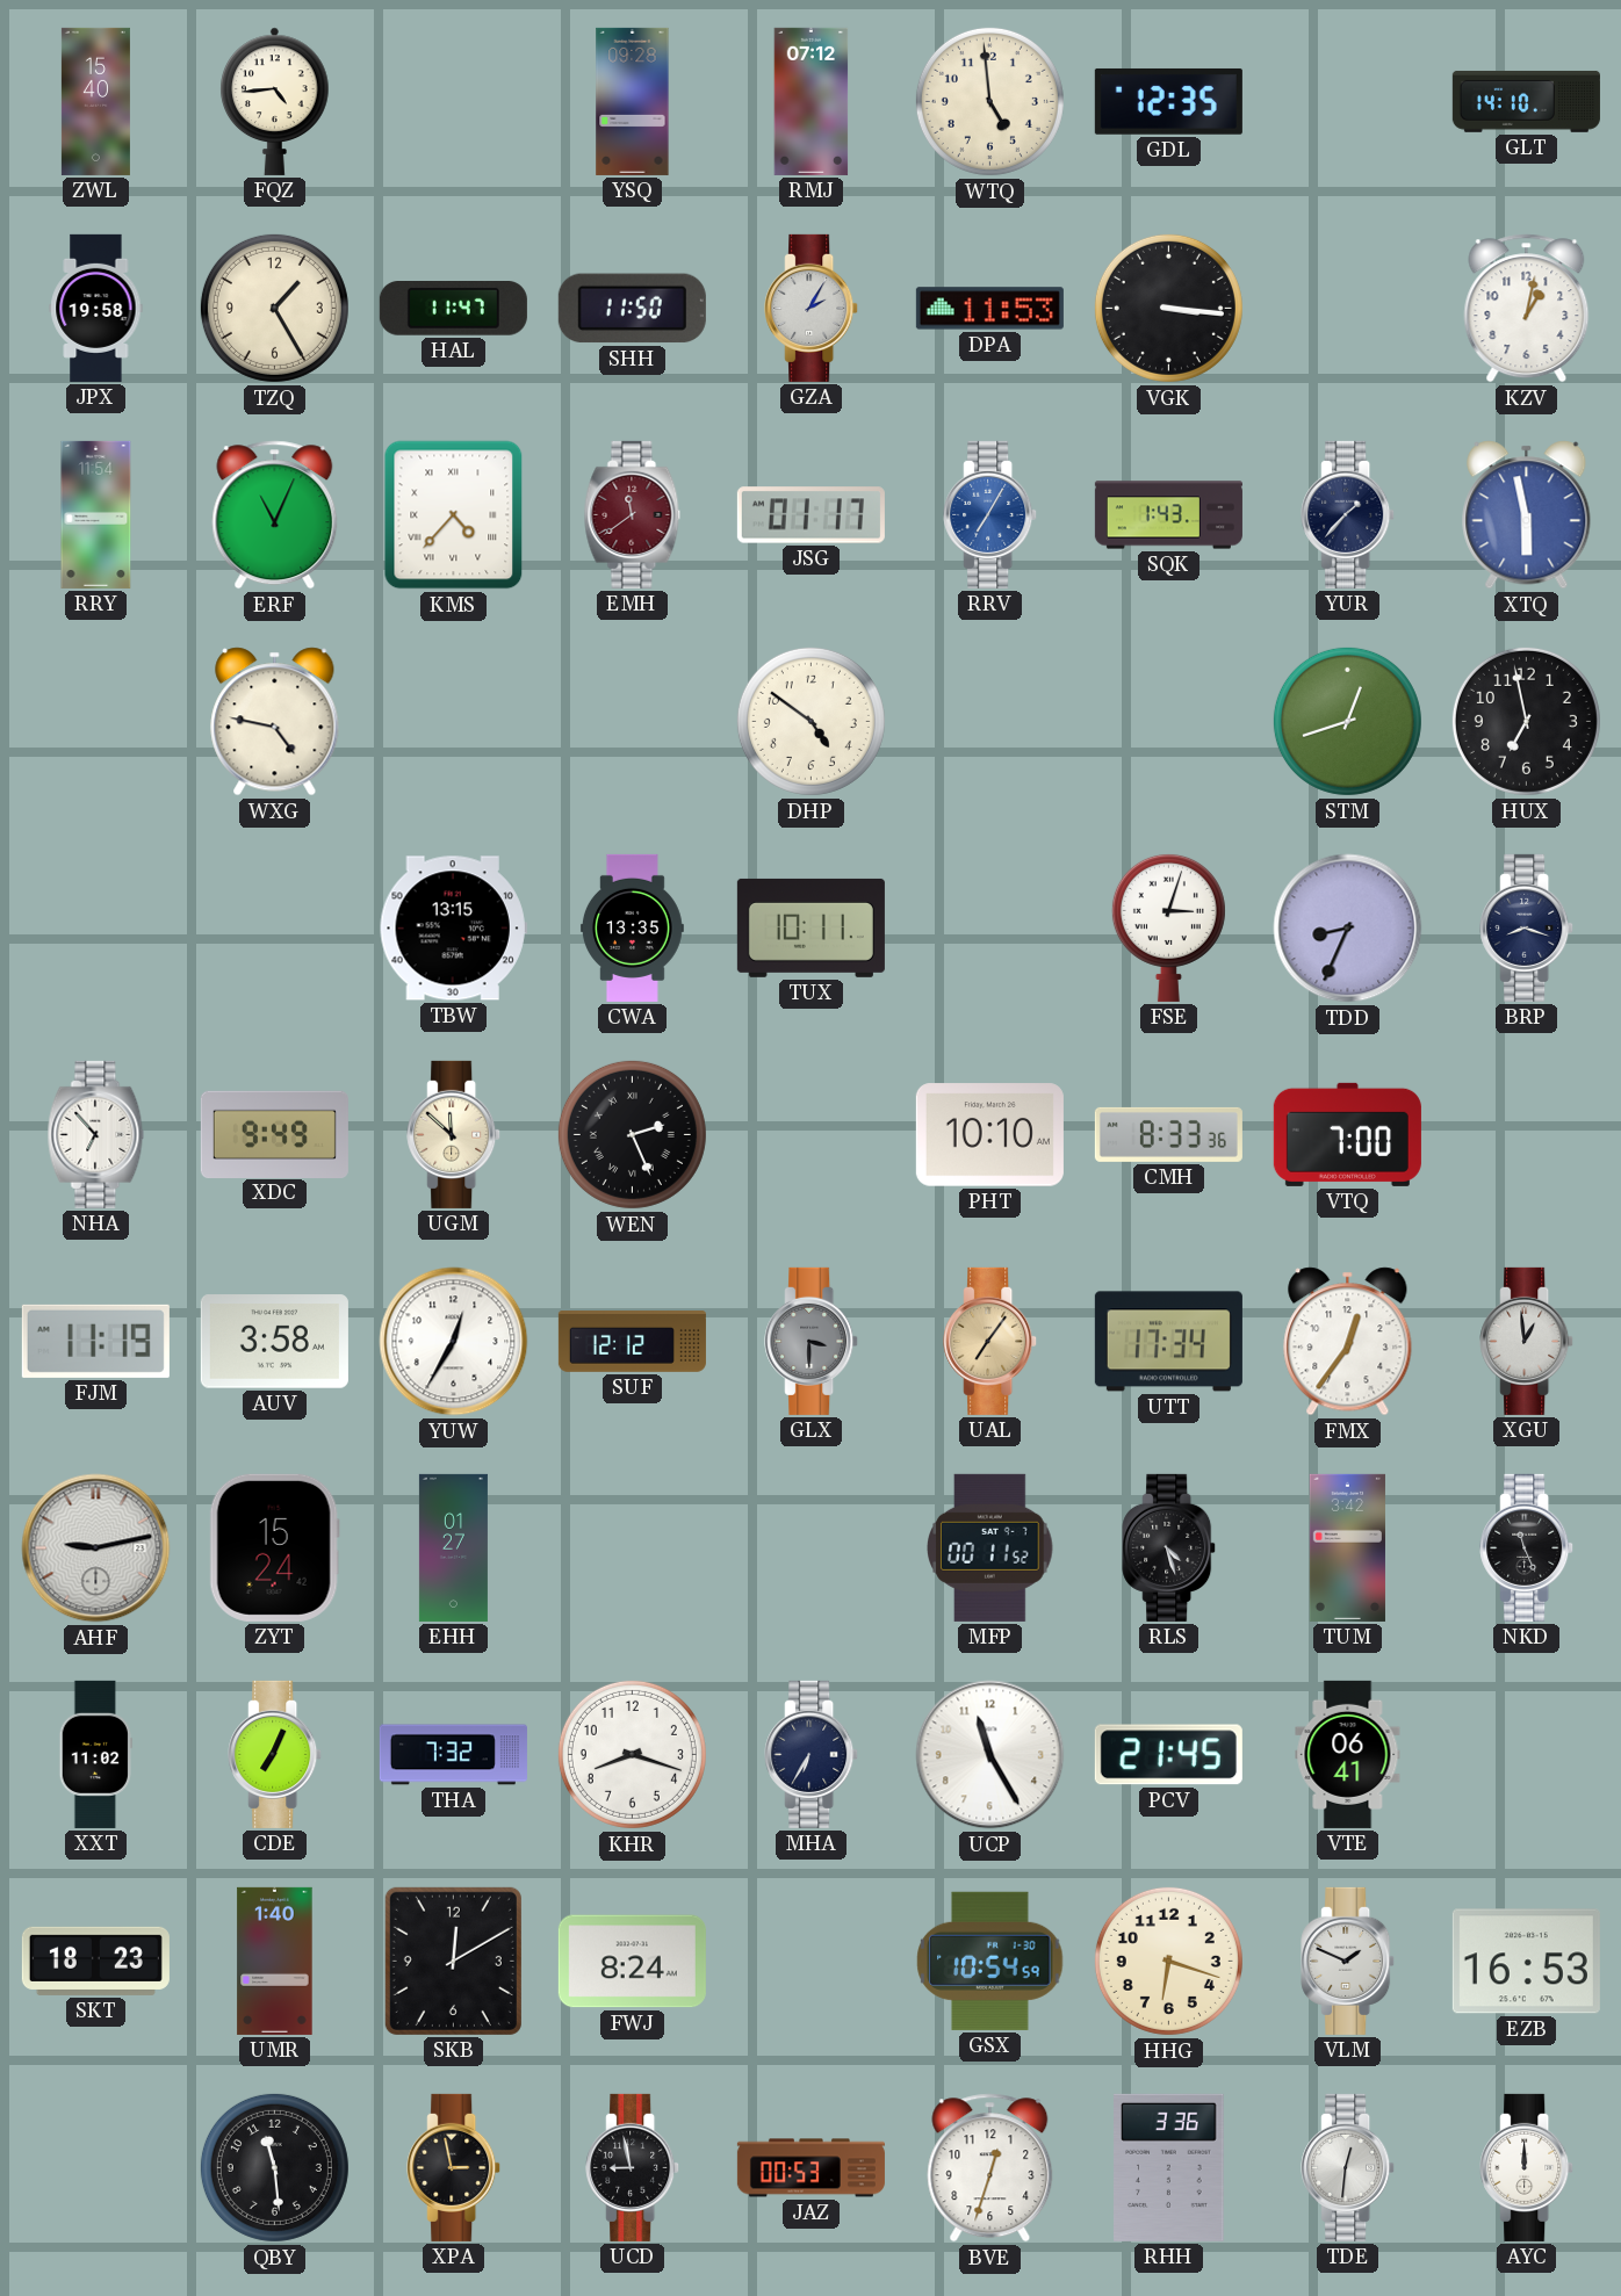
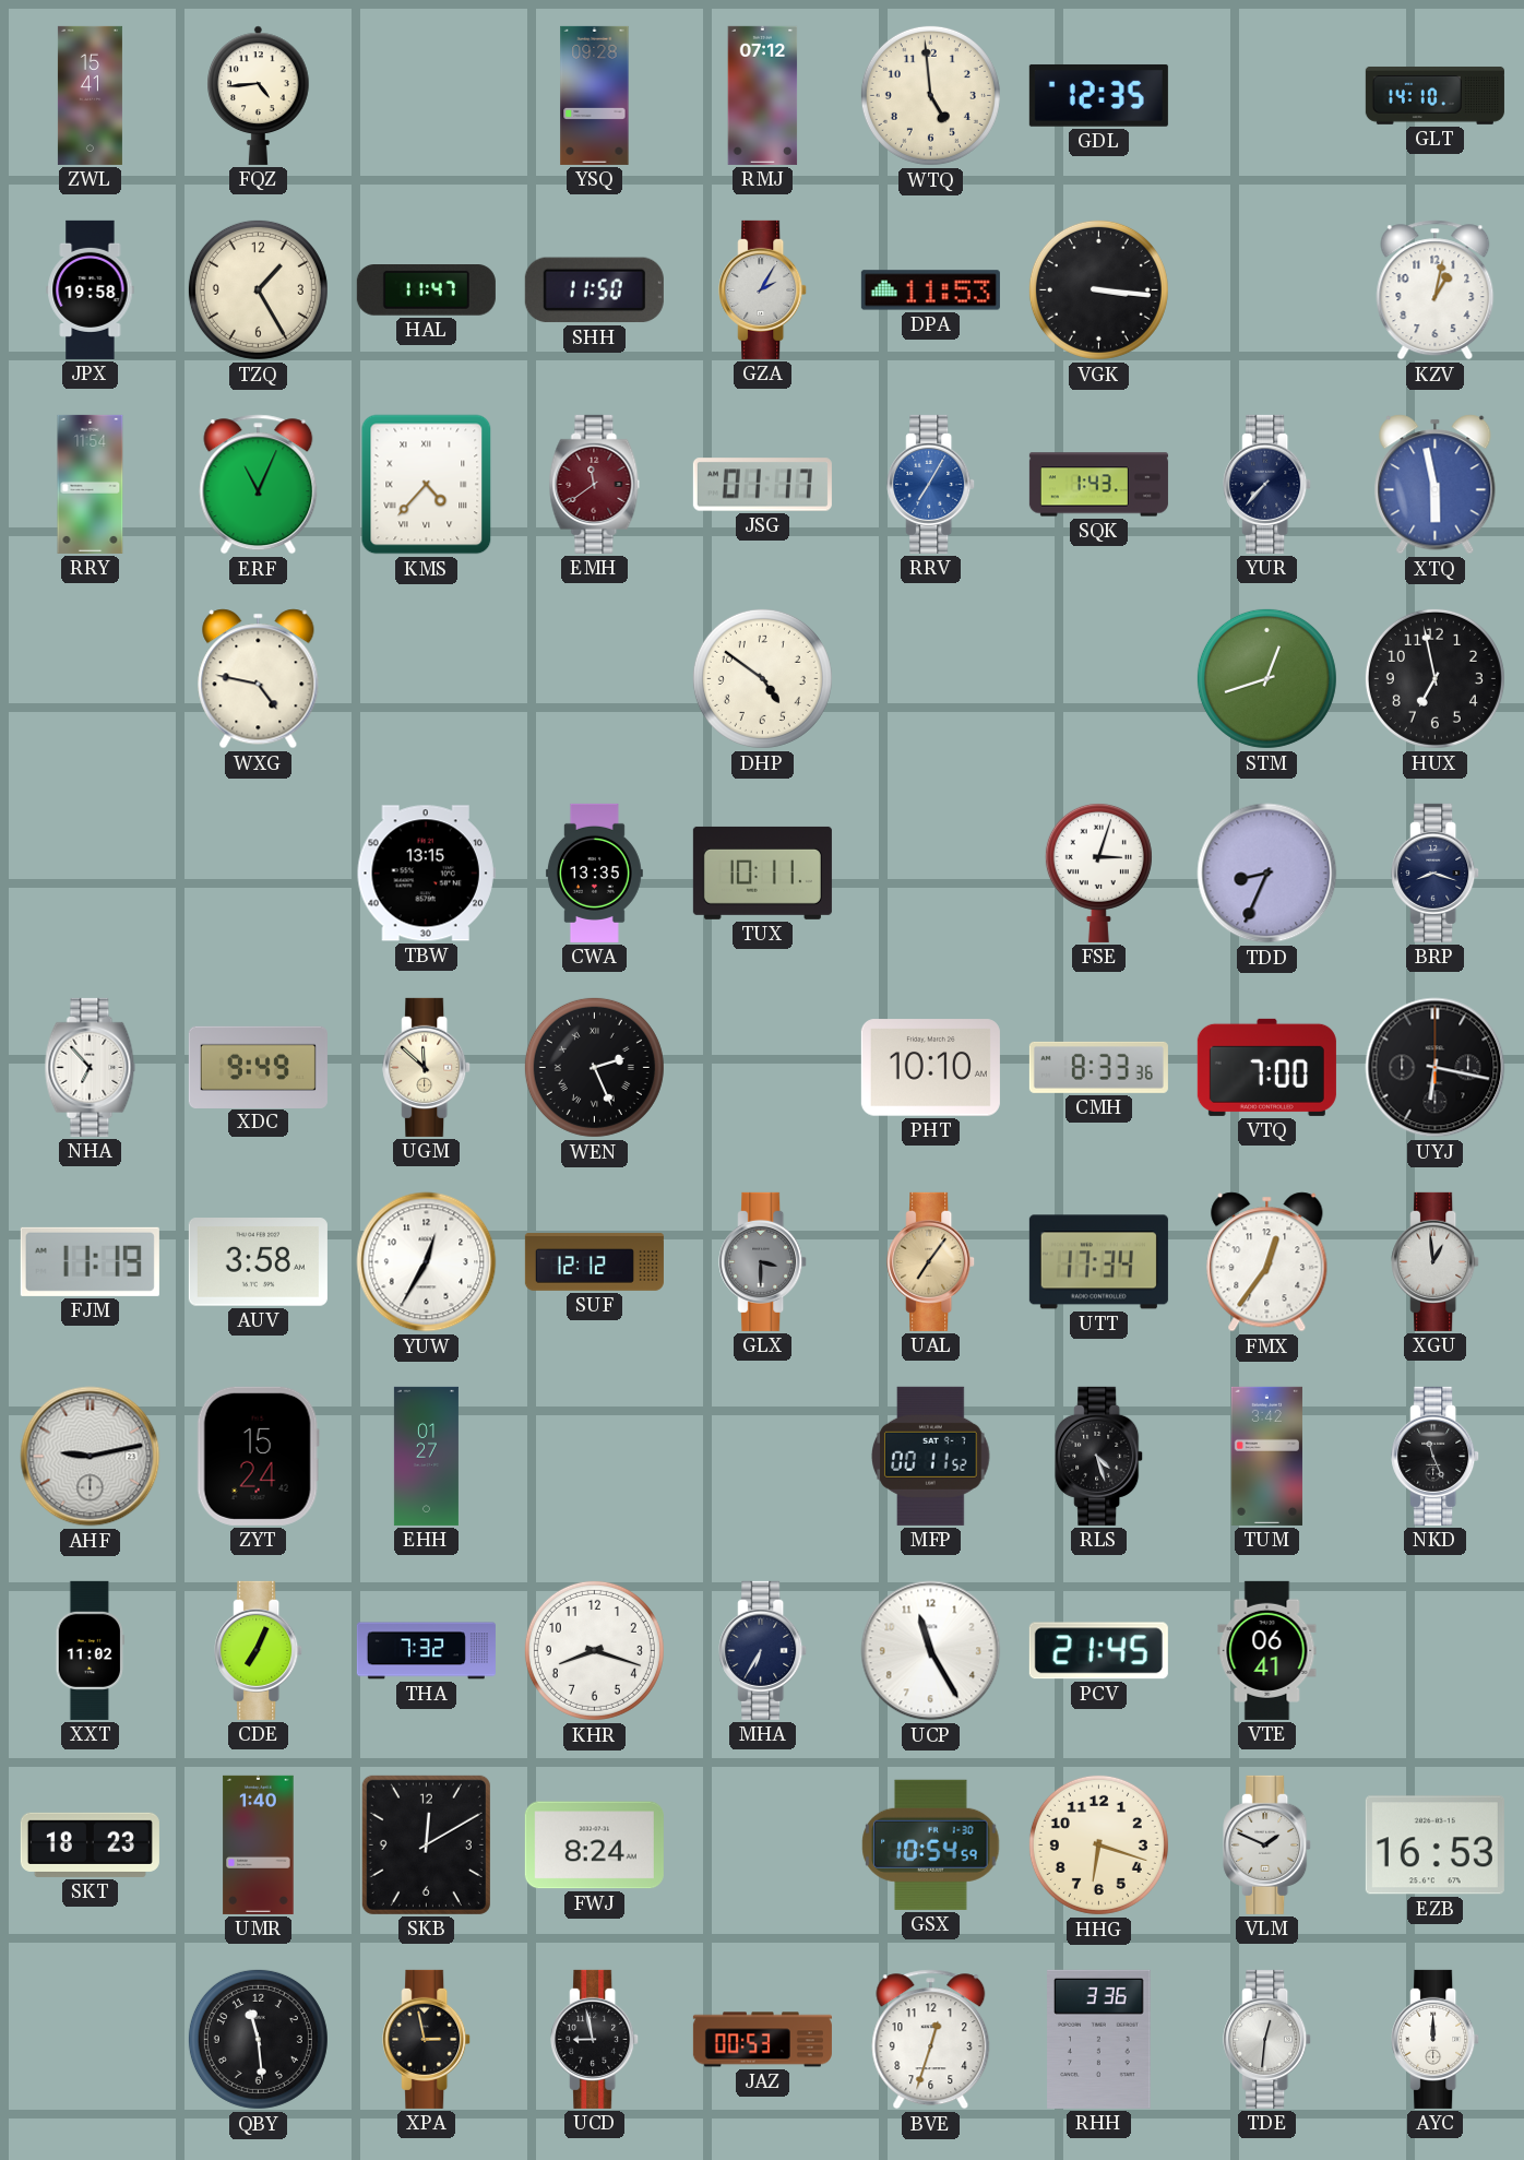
ZWL: 15:40 -> 15:41 (90, 95)
YUR: 1:37 -> 7:37 (1267, 484)
UYJ: none -> 6:17 (1436, 1068)
